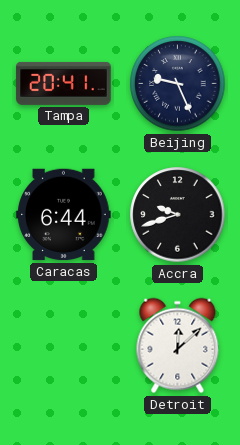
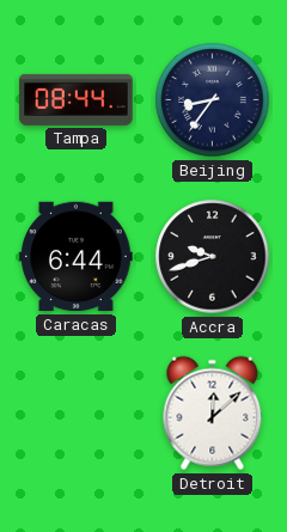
Tampa: 20:41 -> 08:44 (77, 99)
Beijing: 9:26 -> 8:36 (213, 100)
